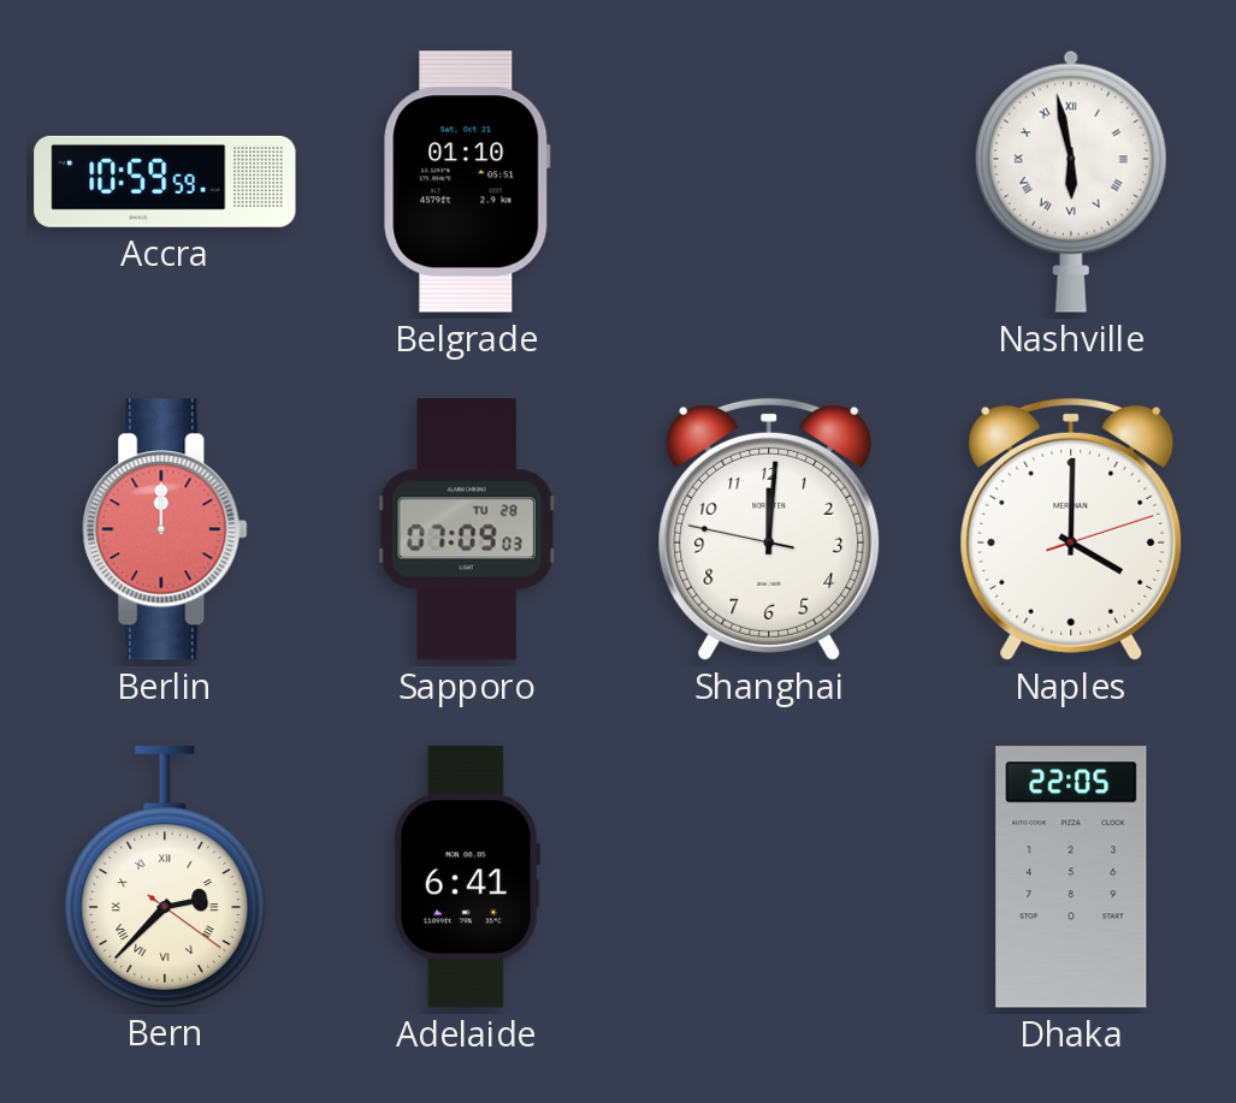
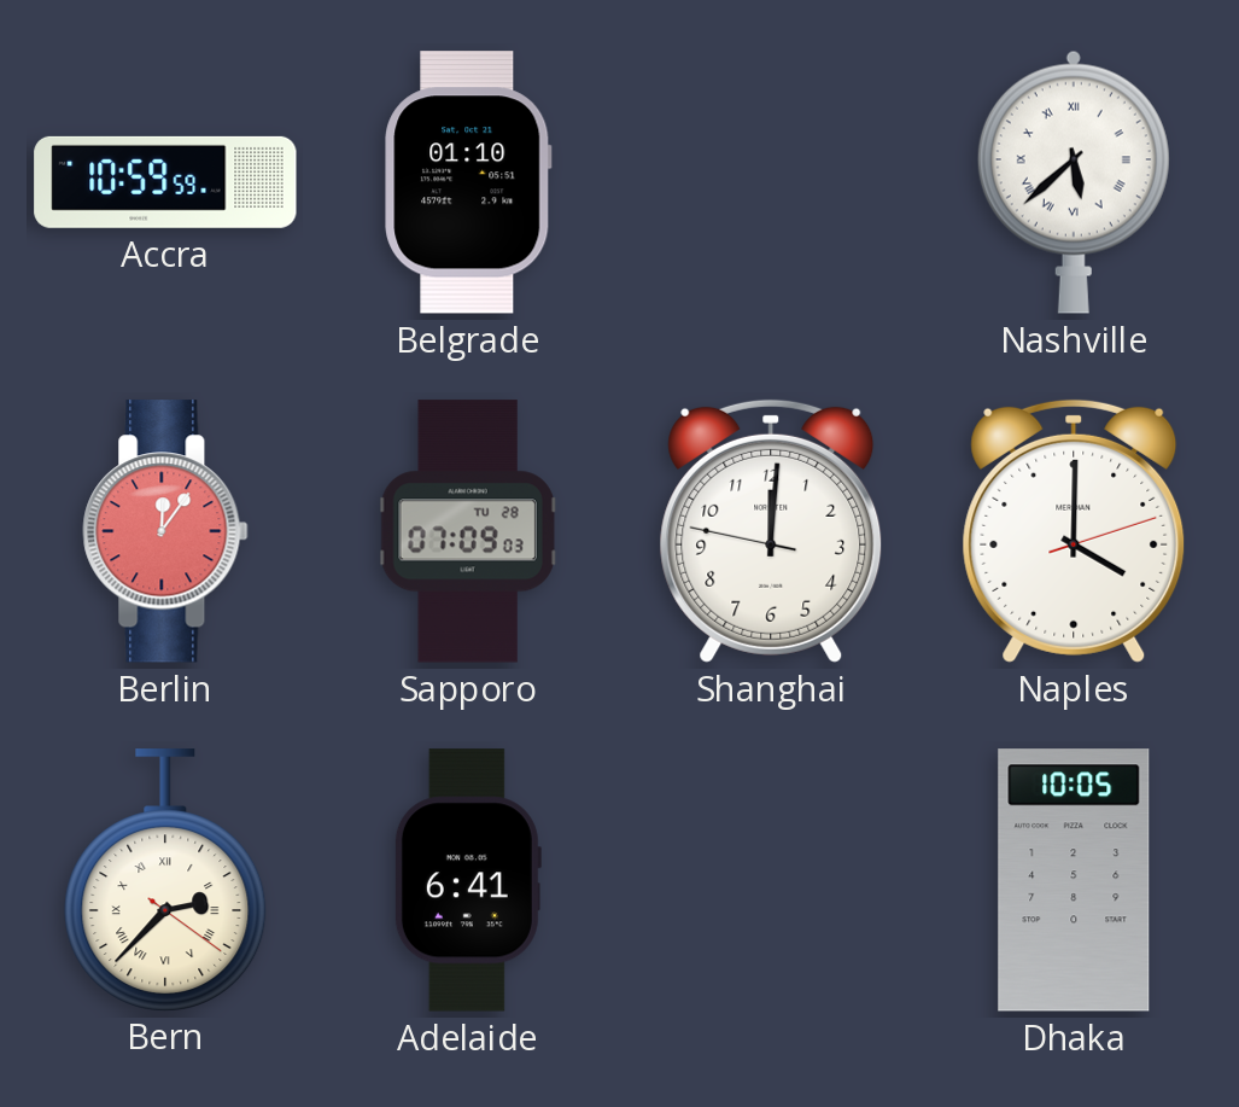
Nashville: 5:58 -> 5:38 (1074, 182)
Berlin: 12:00 -> 12:06 (165, 531)
Dhaka: 22:05 -> 10:05 (1074, 880)
